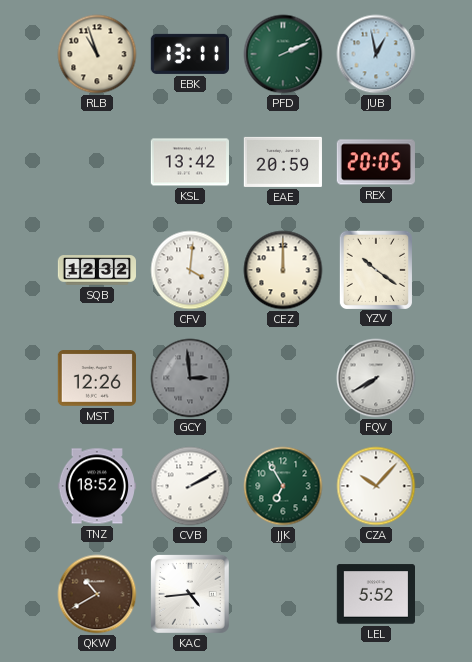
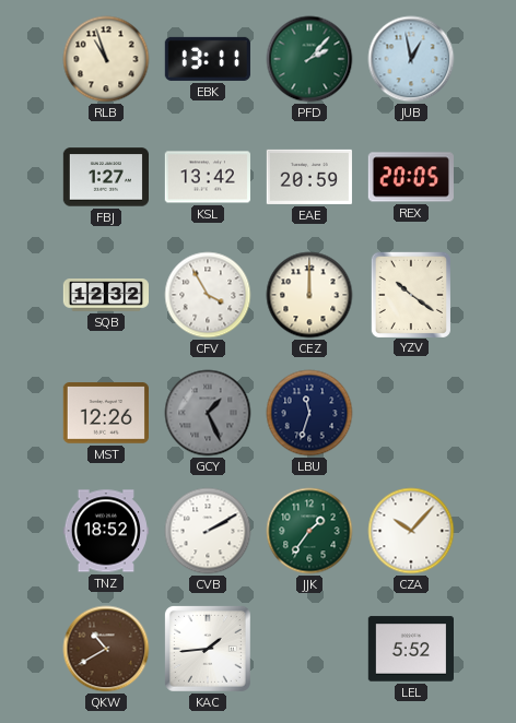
PFD: 2:11 -> 2:07 (309, 59)
FBJ: none -> 1:27 (105, 177)
CFV: 4:01 -> 3:55 (208, 295)
GCY: 2:59 -> 1:26 (208, 413)
LBU: none -> 11:33 (309, 413)
FQV: 7:40 -> none (376, 378)
JJK: 6:55 -> 1:36 (309, 531)
KAC: 4:44 -> 1:44 (208, 649)
